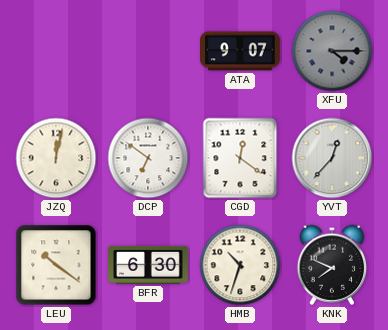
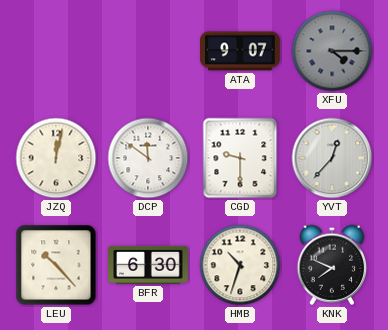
DCP: 6:51 -> 11:51 (148, 158)
CGD: 12:21 -> 9:30 (240, 158)
LEU: 10:21 -> 10:23 (56, 265)
